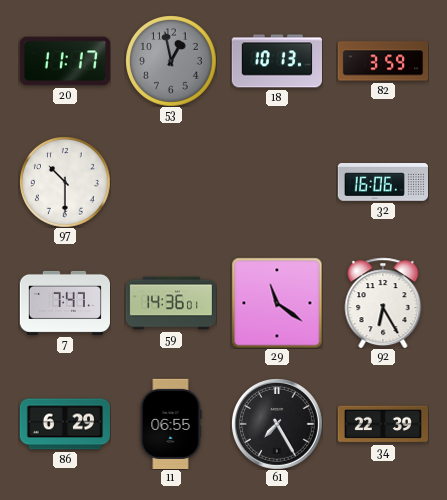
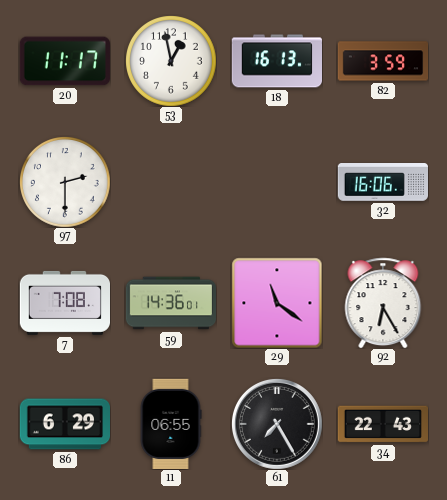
53 dial: grey -> white (171, 61)
18: 10:13 -> 16:13 (276, 61)
97: 10:30 -> 2:30 (65, 182)
7: 7:47 -> 7:08 (64, 303)
34: 22:39 -> 22:43 (382, 424)
